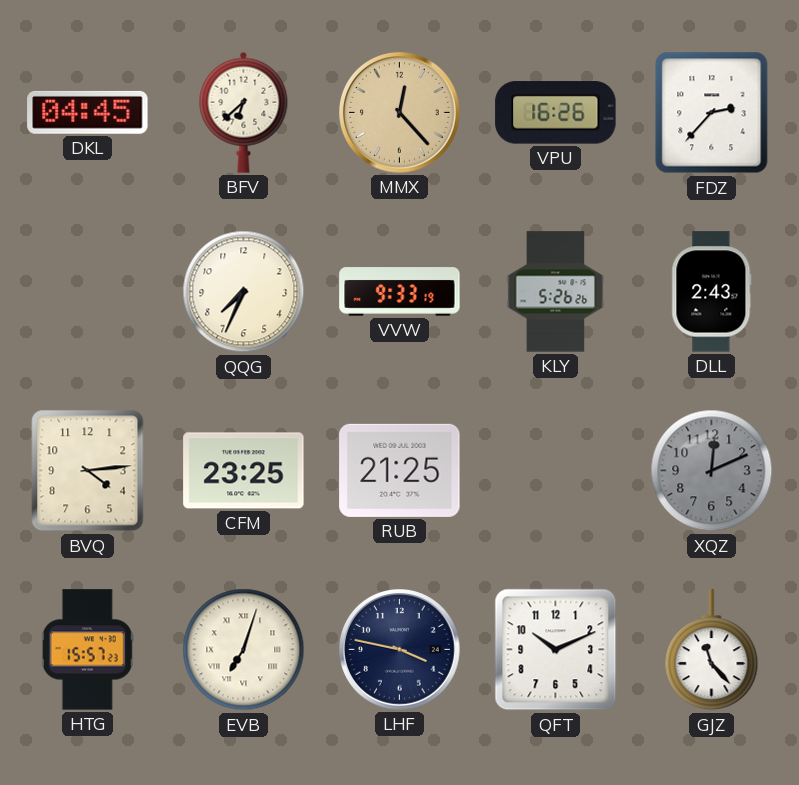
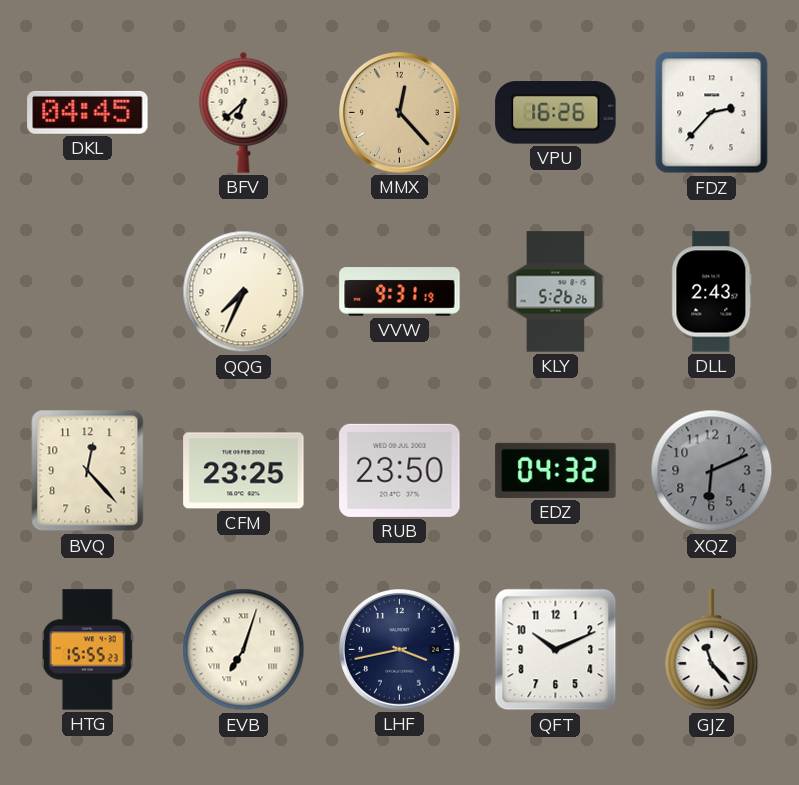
VVW: 9:33 -> 9:31 (400, 292)
BVQ: 4:14 -> 12:23 (88, 471)
RUB: 21:25 -> 23:50 (400, 470)
EDZ: none -> 04:32 (556, 470)
XQZ: 12:11 -> 6:11 (712, 471)
HTG: 15:57 -> 15:55 (87, 650)
LHF: 3:47 -> 3:43 (400, 650)
